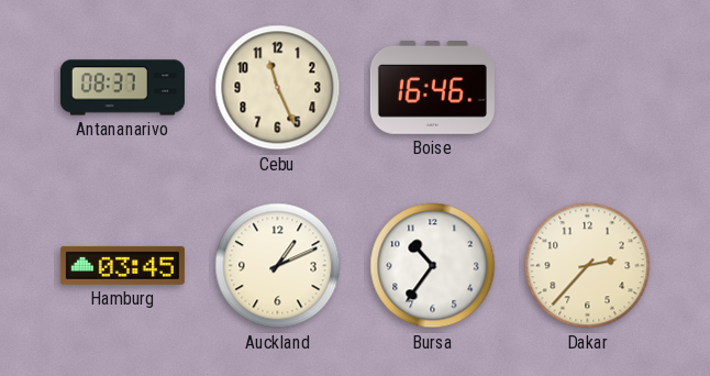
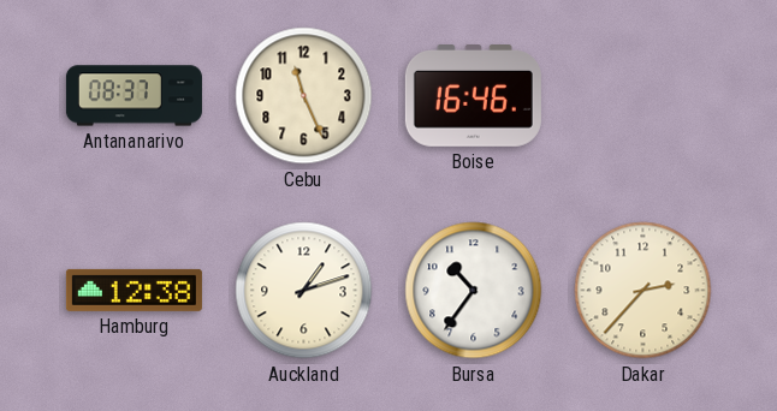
Hamburg: 03:45 -> 12:38 (134, 290)
Auckland: 1:11 -> 1:12 (304, 291)
